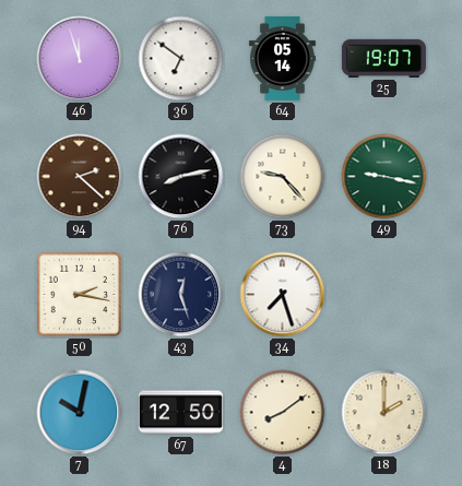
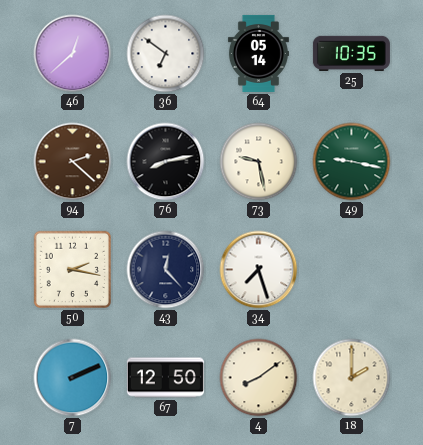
46: 11:57 -> 12:38 (73, 54)
25: 19:07 -> 10:35 (351, 53)
73: 9:23 -> 9:28 (259, 162)
43: 12:27 -> 12:23 (166, 270)
7: 10:02 -> 2:11 (73, 378)
